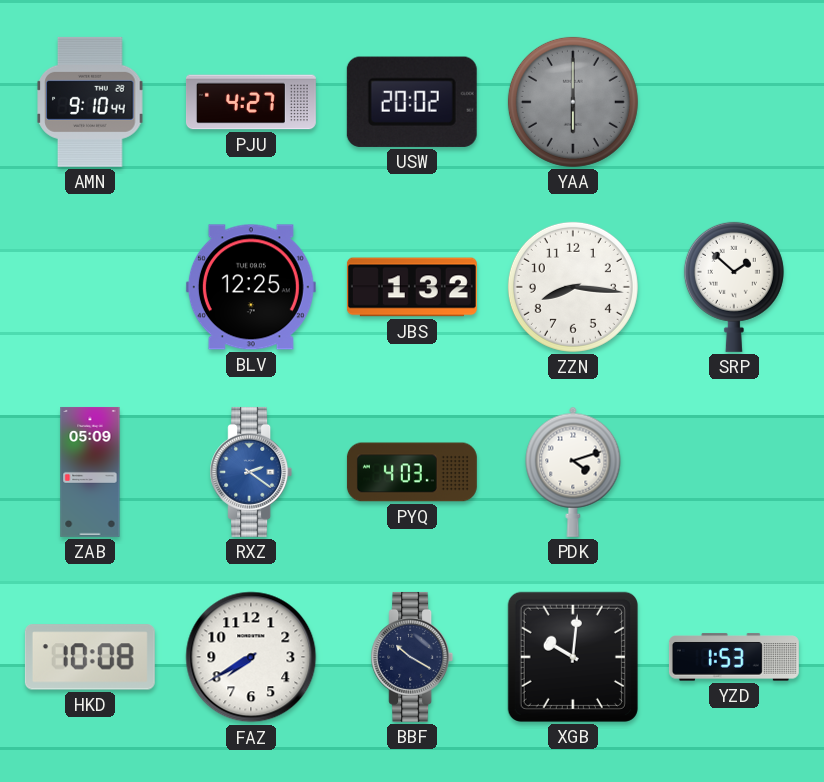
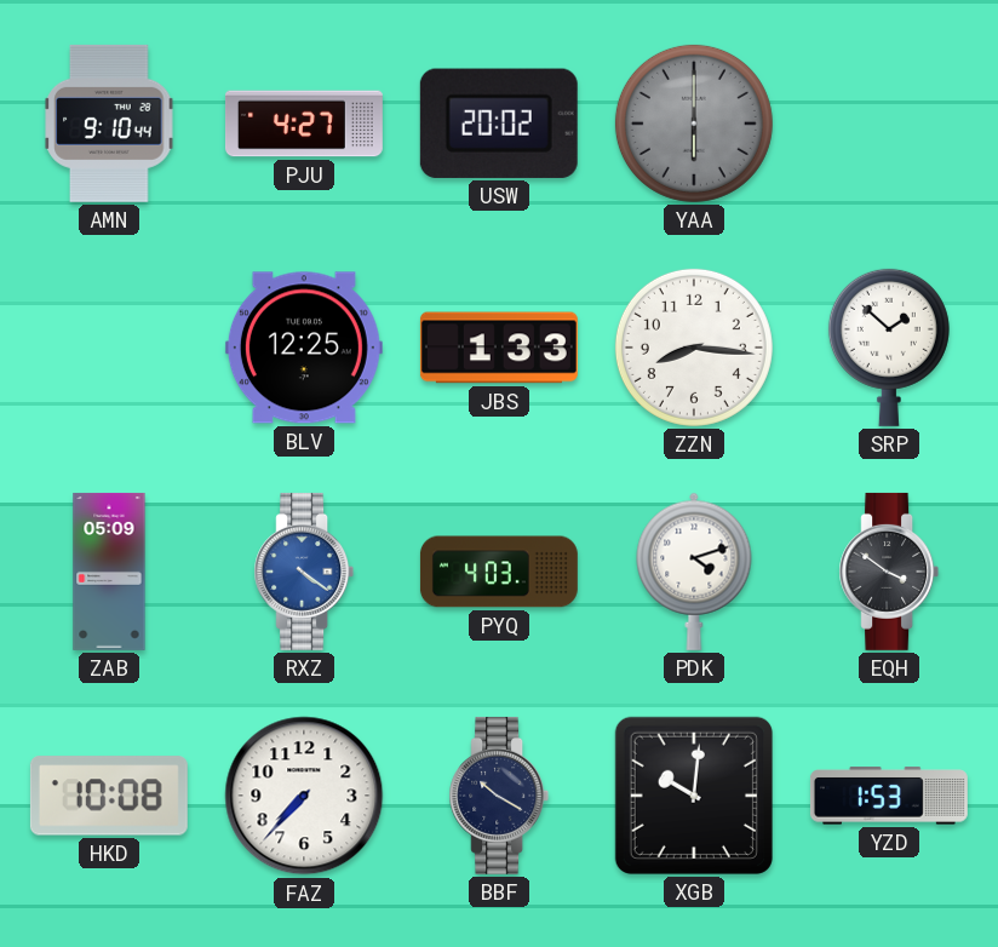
JBS: 1:32 -> 1:33 (499, 348)
RXZ: 2:21 -> 4:21 (304, 572)
EQH: none -> 3:51 (889, 572)
FAZ: 7:40 -> 7:37 (304, 796)
